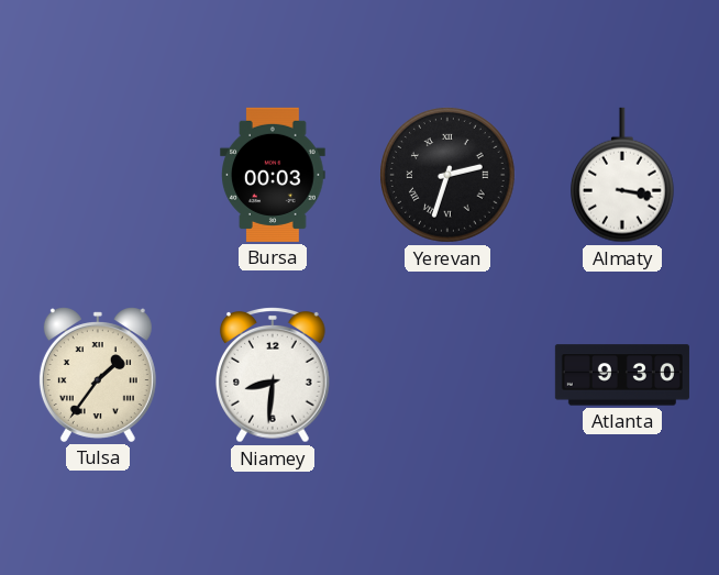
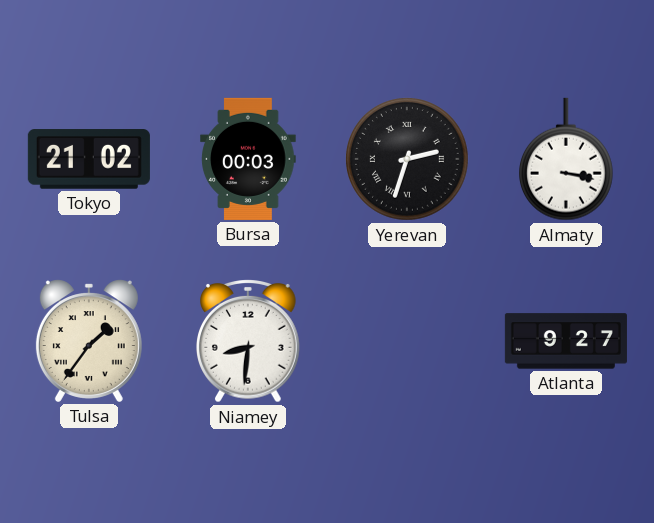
Tokyo: none -> 21:02 (89, 159)
Atlanta: 9:30 -> 9:27 (566, 341)
